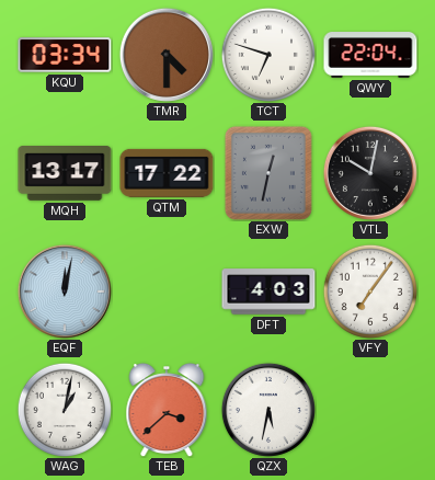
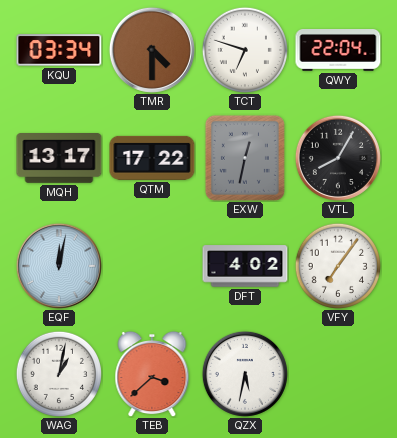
VTL: 10:02 -> 8:05 (338, 158)
DFT: 4:03 -> 4:02 (245, 266)
